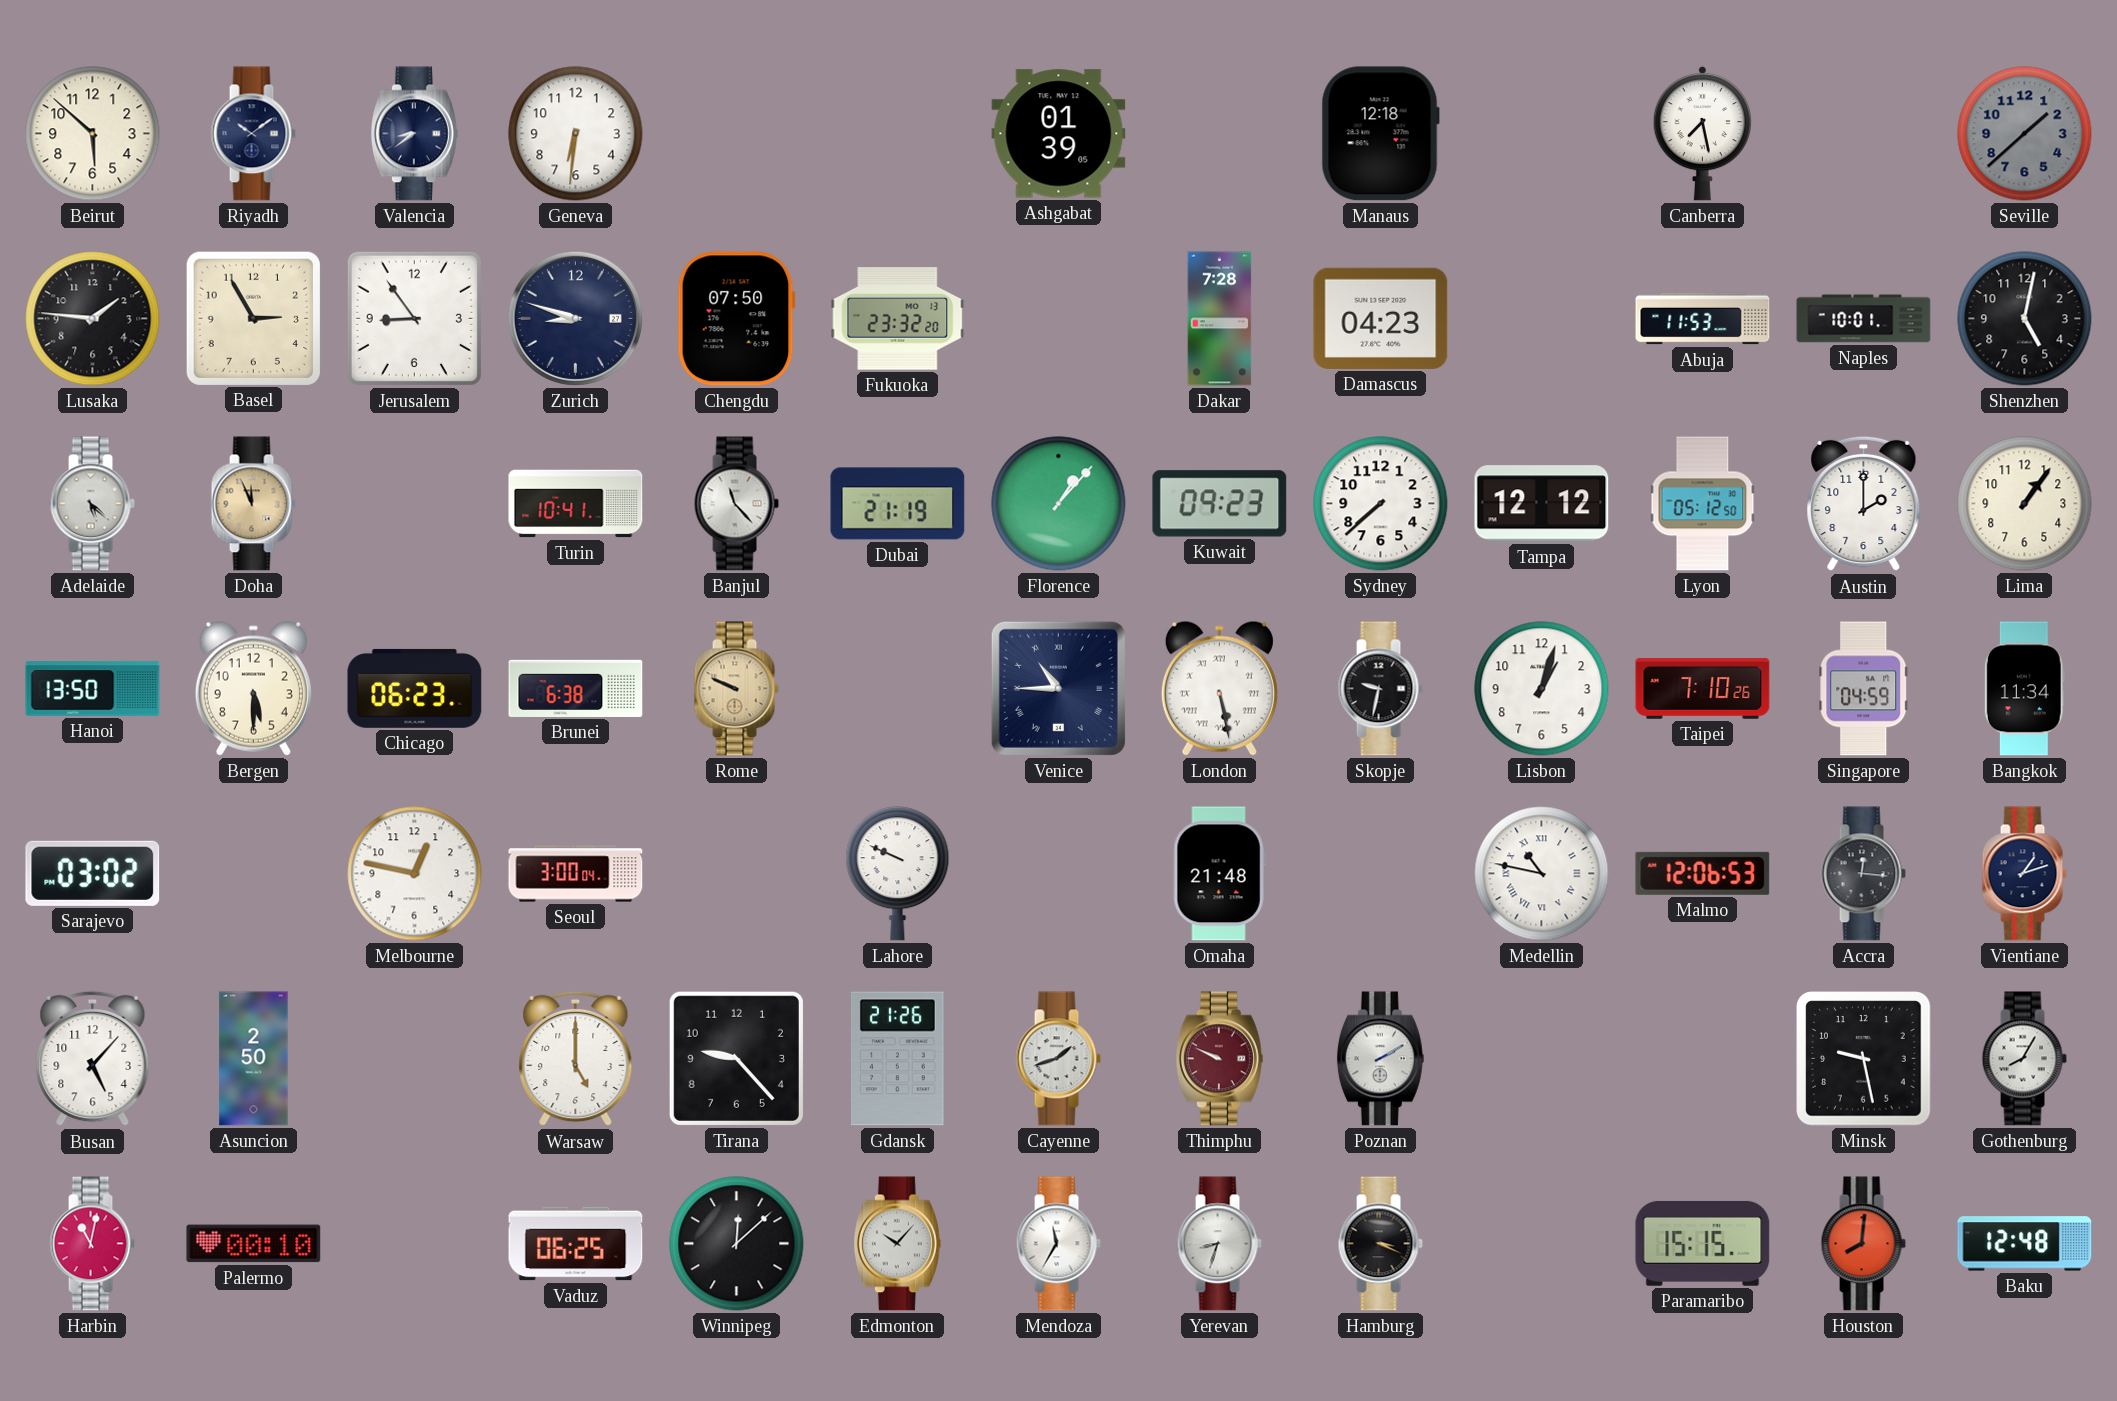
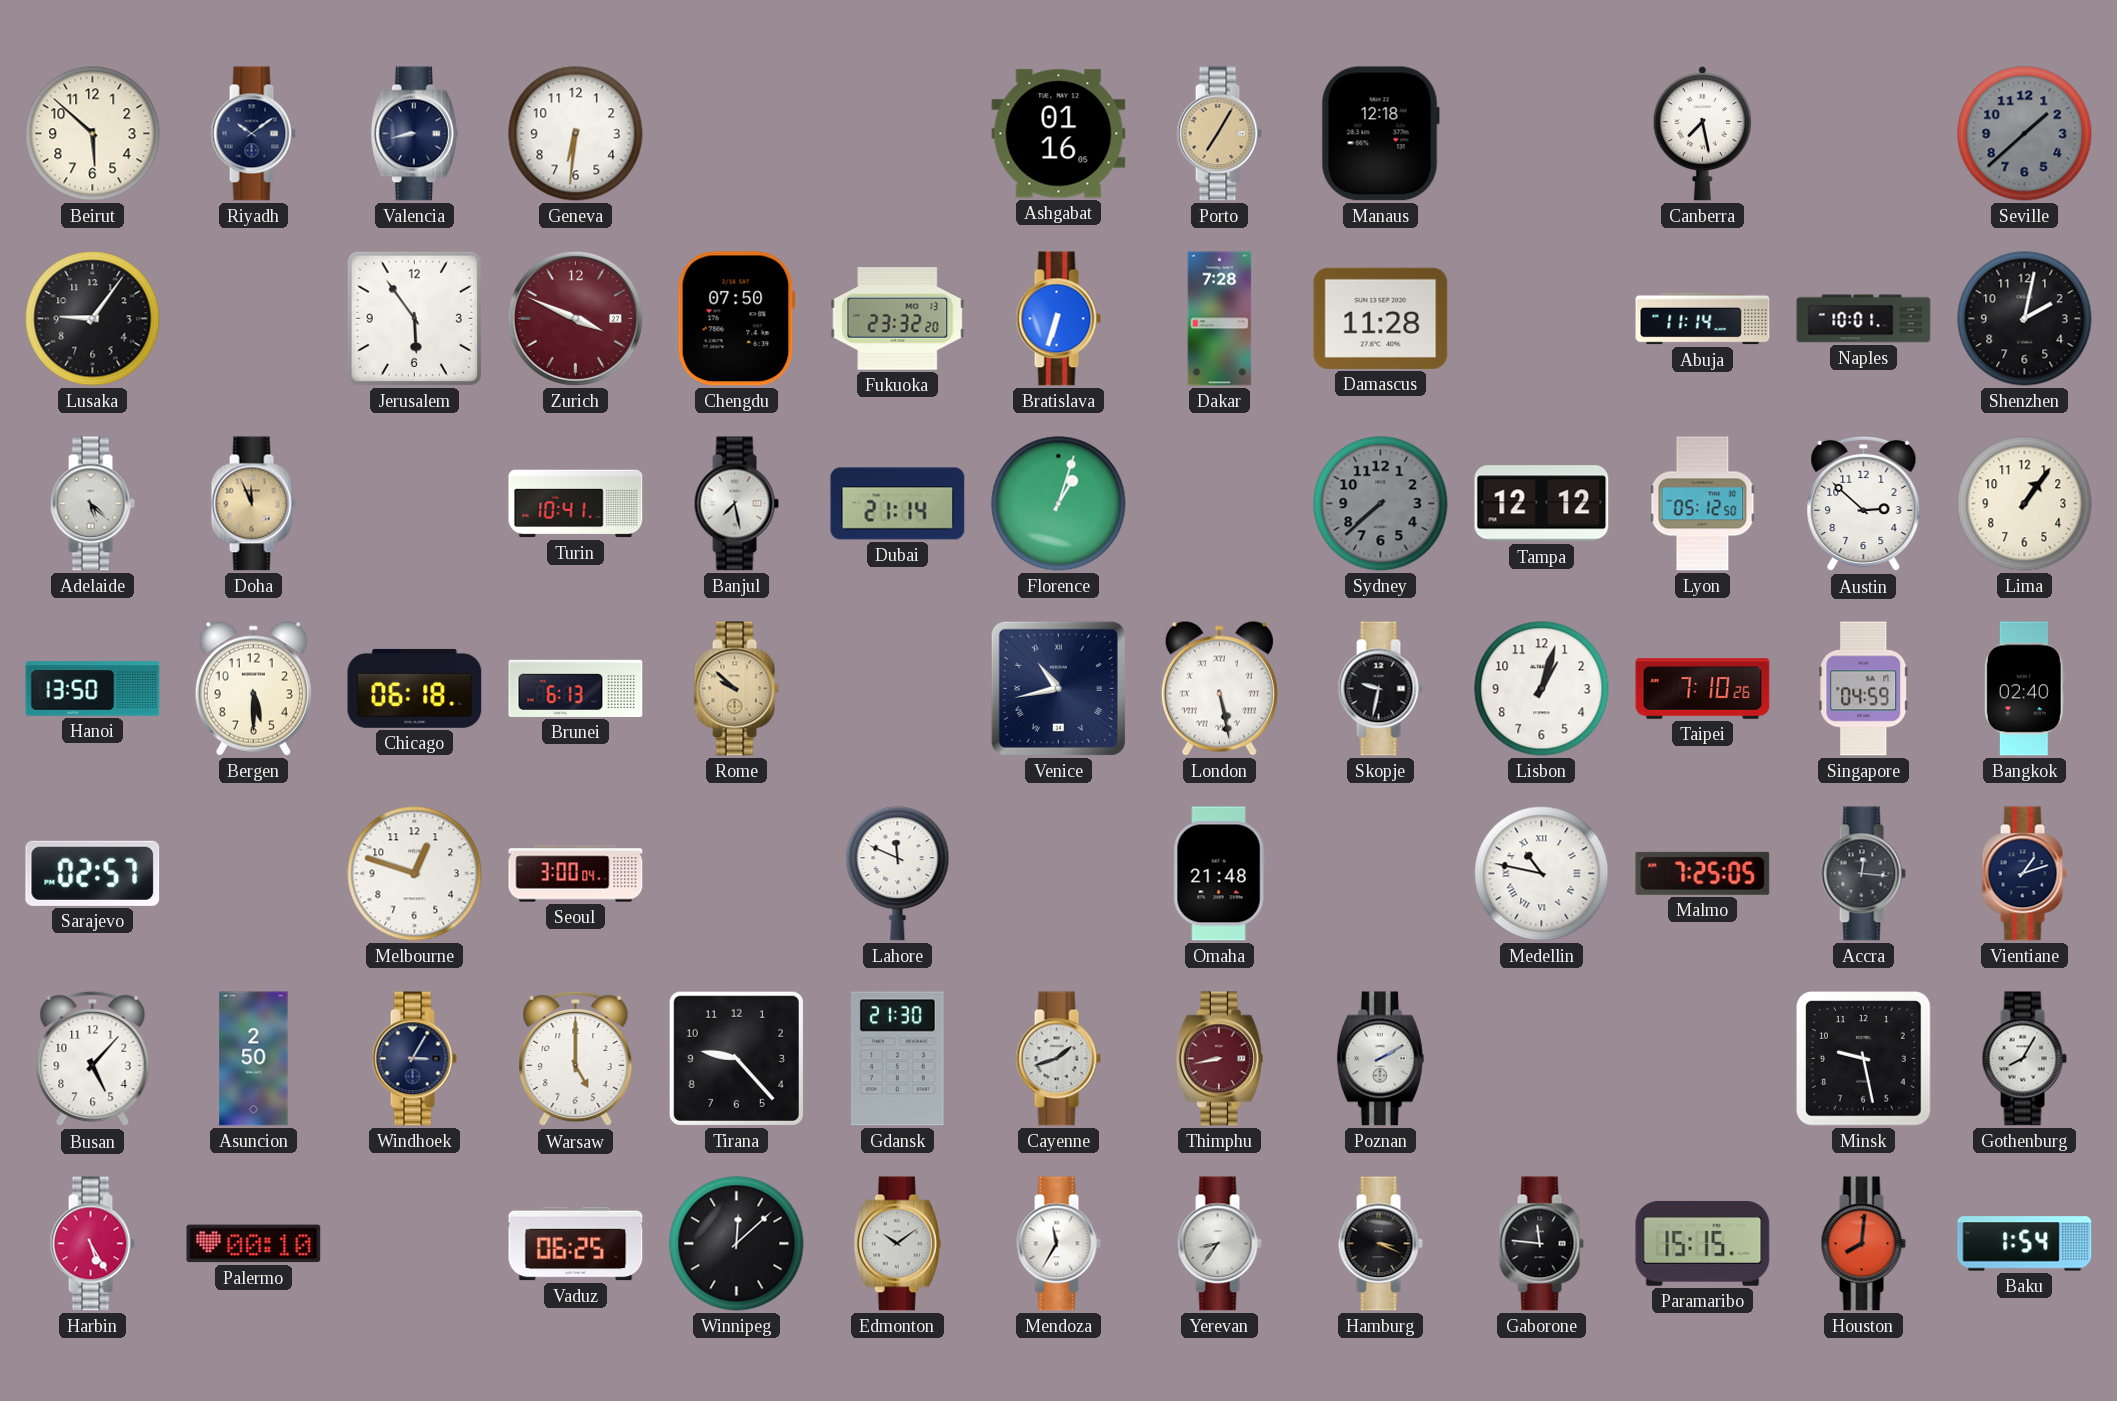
Valencia: 8:39 -> 8:43 (414, 134)
Ashgabat: 01:39 -> 01:16 (1059, 134)
Porto: none -> 7:05 (1219, 134)
Lusaka: 1:46 -> 9:06 (93, 319)
Basel: 2:55 -> none (253, 318)
Jerusalem: 8:54 -> 5:54 (414, 318)
Zurich: 8:48 -> 3:49 (575, 318)
Zurich dial: navy -> burgundy (575, 318)
Bratislava: none -> 6:33 (1058, 319)
Damascus: 04:23 -> 11:28 (1381, 318)
Abuja: 11:53 -> 11:14 (1703, 319)
Shenzhen: 5:02 -> 2:02 (2025, 319)
Banjul: 11:23 -> 7:28 (736, 504)
Dubai: 21:19 -> 21:14 (898, 504)
Florence: 1:07 -> 1:03 (1059, 504)
Kuwait: 09:23 -> none (1220, 504)
Sydney dial: white -> grey (1381, 504)
Austin: 2:00 -> 2:52 (1864, 504)
Chicago: 06:23 -> 06:18 (415, 688)
Brunei: 6:38 -> 6:13 (576, 688)
Rome: 9:49 -> 9:52 (736, 689)
Venice: 10:45 -> 10:43 (1058, 688)
Bangkok: 11:34 -> 02:40 (2024, 689)
Sarajevo: 03:02 -> 02:57 (93, 873)
Melbourne: 12:47 -> 12:48 (415, 874)
Lahore: 9:49 -> 11:49 (898, 874)
Malmo: 12:06 -> 7:25 (1703, 873)
Windhoek: none -> 3:05 (414, 1059)
Gdansk: 21:26 -> 21:30 (897, 1059)
Thimphu: 9:49 -> 8:43 (1219, 1059)
Harbin: 11:02 -> 5:25 (92, 1244)
Edmonton: 10:07 -> 10:09 (897, 1244)
Yerevan: 8:33 -> 8:36 (1219, 1244)
Gaborone: none -> 11:46 (1541, 1244)
Baku: 12:48 -> 1:54 (2025, 1244)
